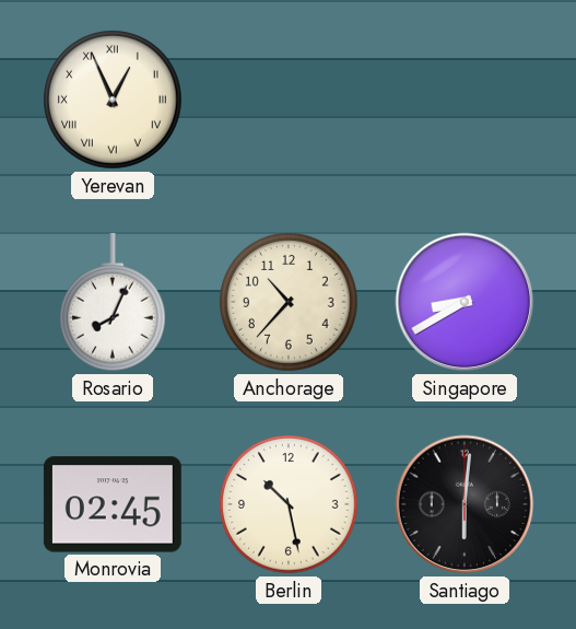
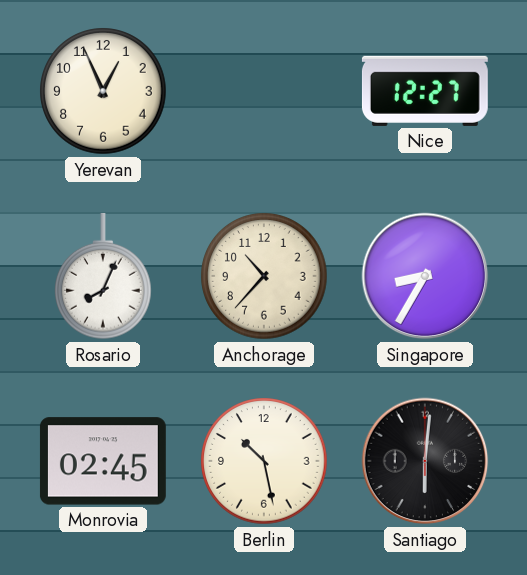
Yerevan numerals: Roman -> Arabic (103, 91)
Nice: none -> 12:27 (425, 91)
Singapore: 8:40 -> 8:35 (425, 276)
